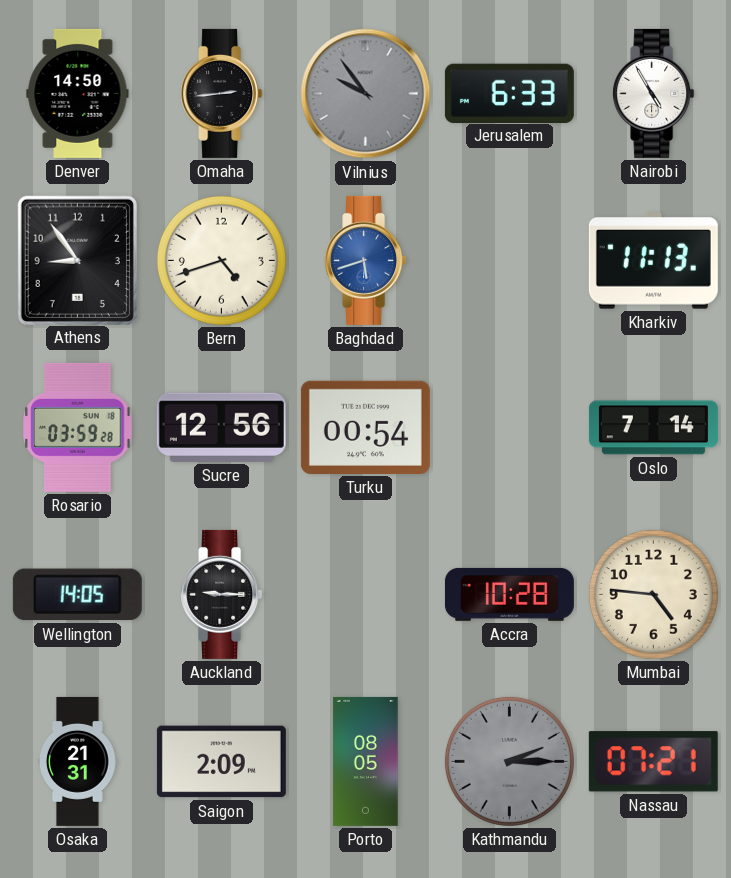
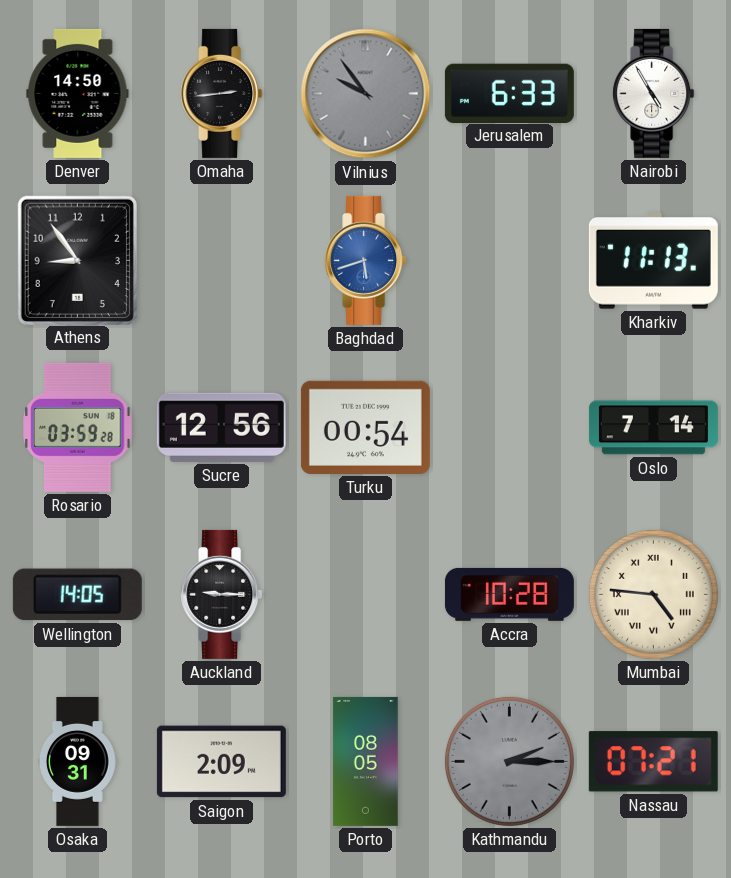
Bern: 4:42 -> none (221, 260)
Mumbai numerals: Arabic -> Roman (653, 594)
Osaka: 21:31 -> 09:31 (78, 761)
